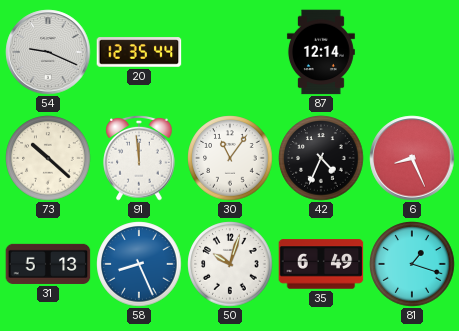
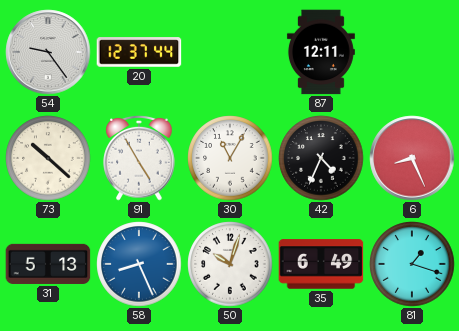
54: 9:19 -> 9:24 (48, 52)
20: 12:35 -> 12:37 (139, 52)
87: 12:14 -> 12:11 (321, 52)
91: 11:59 -> 4:55 (139, 158)
30: 11:06 -> 11:05 (230, 158)
